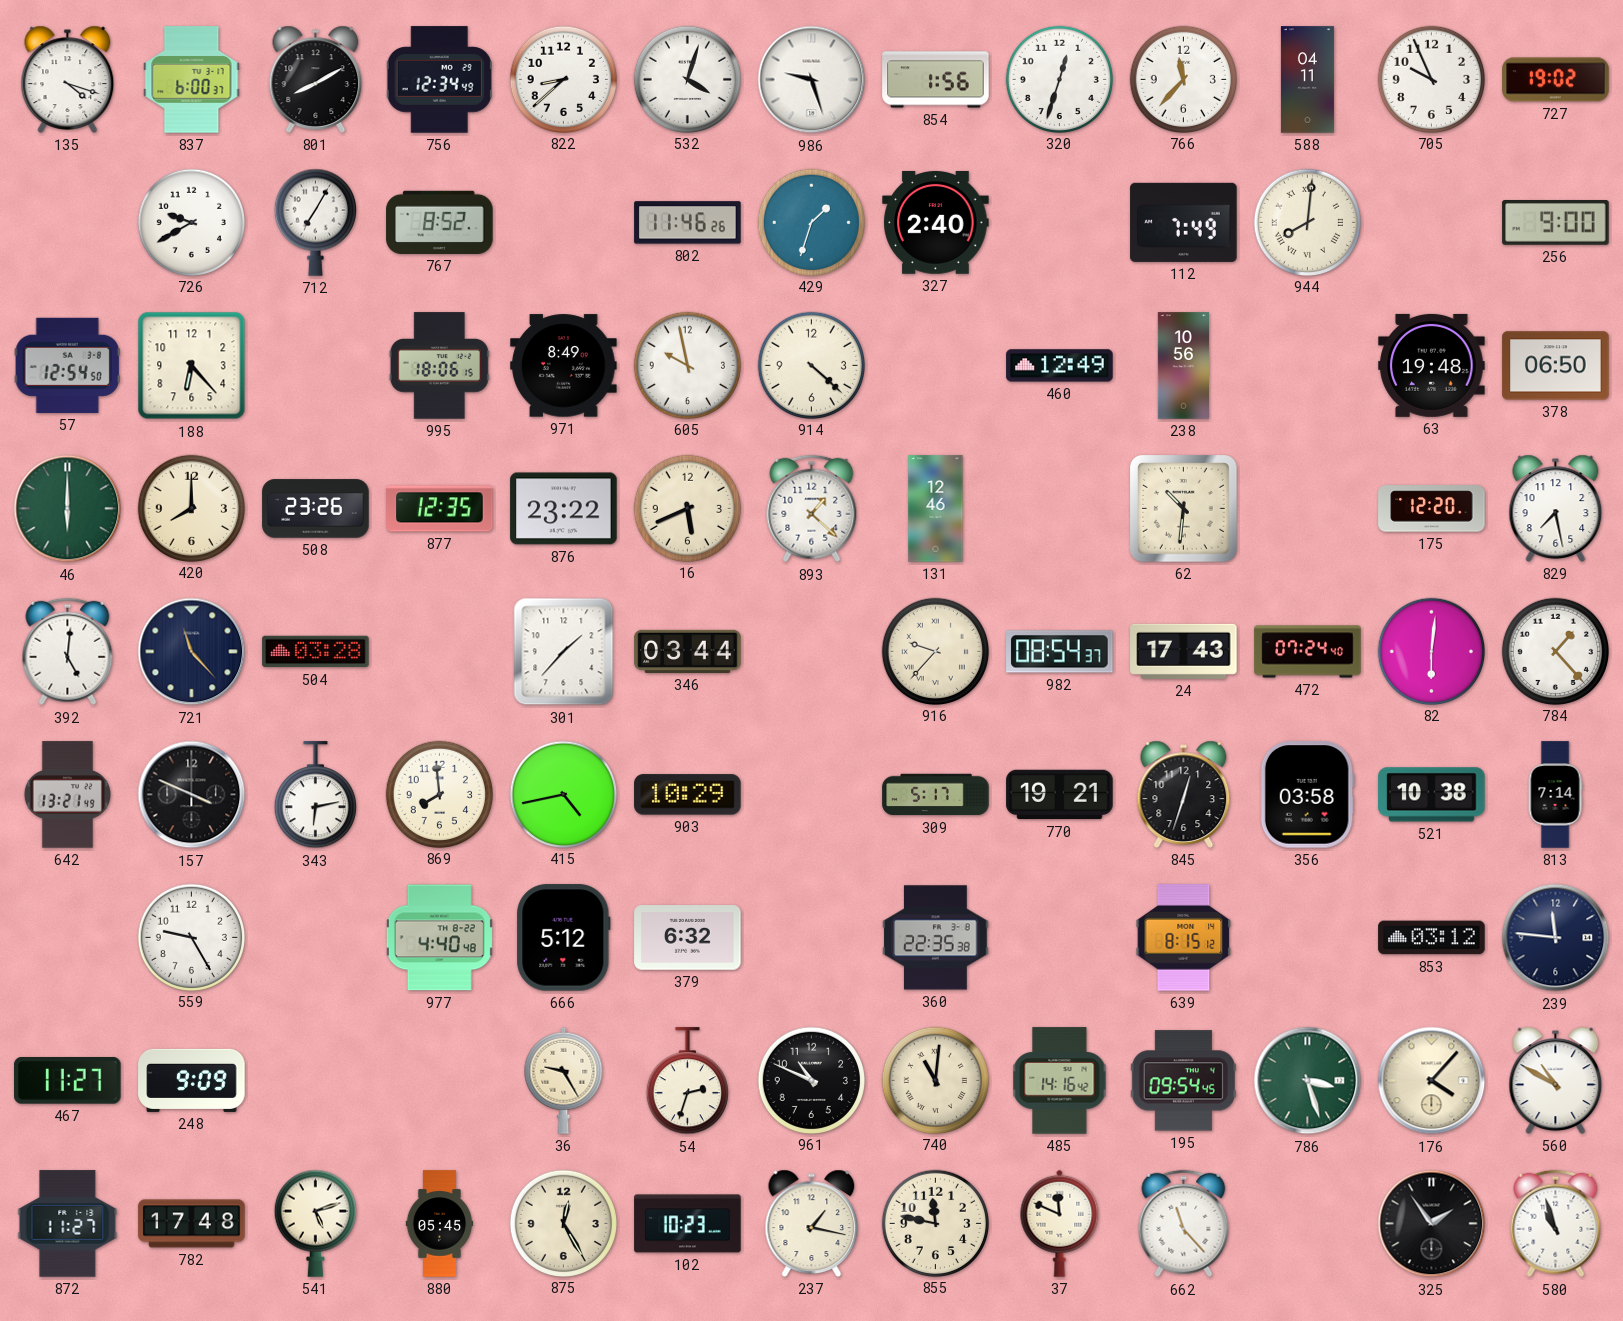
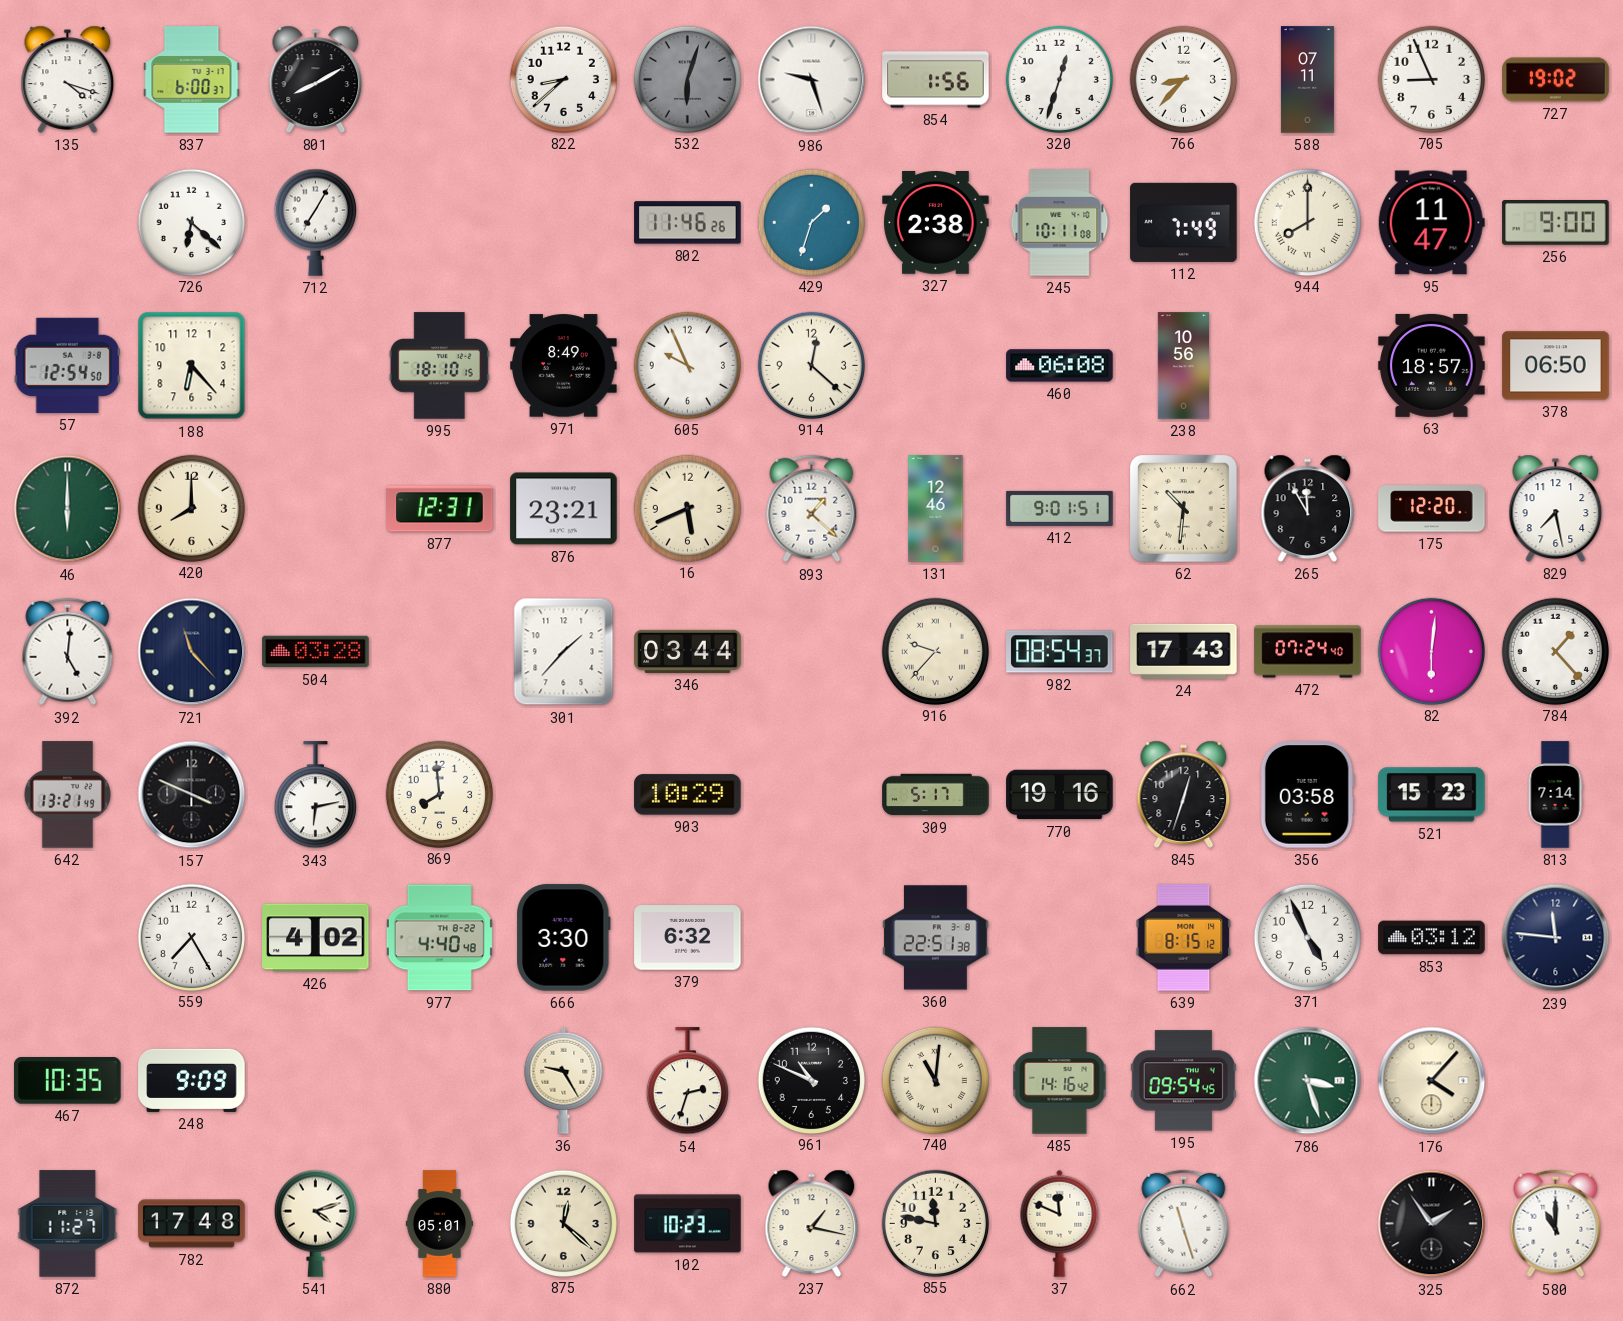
756: 12:34 -> none (439, 80)
532: 4:03 -> 6:03 (687, 79)
532 dial: white -> grey (687, 79)
766: 11:37 -> 8:37 (1183, 79)
588: 04:11 -> 07:11 (1307, 80)
705: 9:56 -> 8:56 (1431, 79)
726: 9:40 -> 6:22 (191, 222)
767: 8:52 -> none (440, 222)
327: 2:40 -> 2:38 (936, 223)
245: none -> 10:11 (1060, 223)
944: 8:01 -> 8:00 (1307, 222)
95: none -> 11:47 (1431, 223)
995: 18:06 -> 18:10 (439, 366)
605: 9:58 -> 9:56 (687, 365)
914: 4:22 -> 12:22 (811, 365)
460: 12:49 -> 06:08 (1060, 366)
63: 19:48 -> 18:57 (1432, 365)
508: 23:26 -> none (316, 509)
877: 12:35 -> 12:31 (440, 509)
876: 23:22 -> 23:21 (564, 509)
412: none -> 9:01 (1060, 508)
265: none -> 11:55 (1308, 508)
415: 4:43 -> none (563, 794)
770: 19:21 -> 19:16 (1060, 795)
521: 10:38 -> 15:23 (1432, 795)
559: 9:25 -> 7:25 (191, 937)
426: none -> 4:02 (316, 938)
666: 5:12 -> 3:30 (564, 938)
360: 22:35 -> 22:51 (936, 938)
371: none -> 4:56 (1307, 937)
467: 11:27 -> 10:35 (68, 1081)
560: 10:50 -> none (1556, 1080)
541: 5:12 -> 4:12 (315, 1223)
880: 05:45 -> 05:01 (440, 1224)
875: 12:25 -> 12:22 (563, 1223)
662: 11:23 -> 11:27 (1184, 1224)
580: 10:57 -> 11:00 (1556, 1224)
